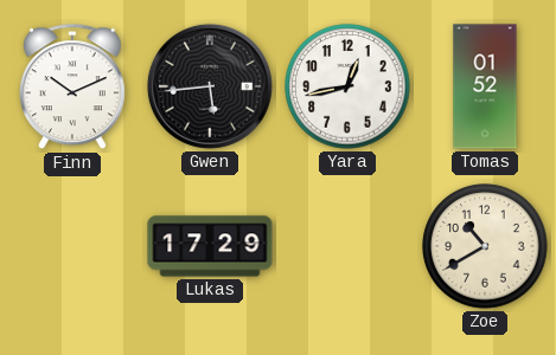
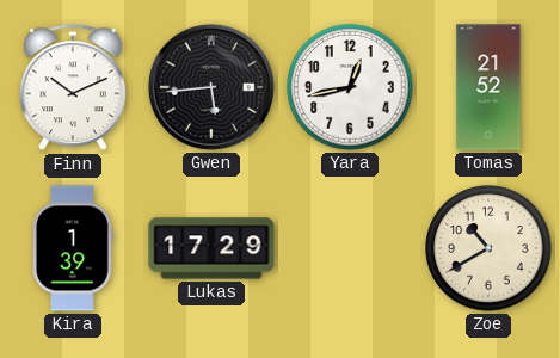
Tomas: 01:52 -> 21:52 (488, 87)
Kira: none -> 1:39 (73, 248)
